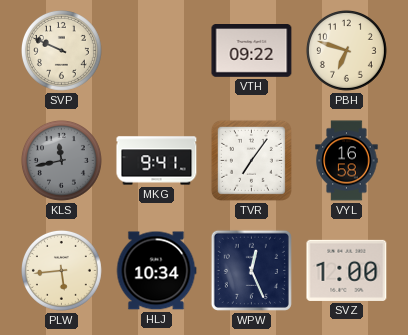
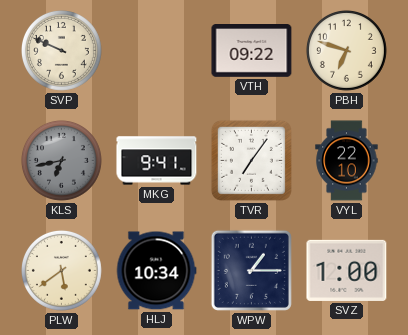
KLS: 11:43 -> 6:43 (61, 160)
VYL: 16:58 -> 22:10 (347, 161)
PLW: 5:44 -> 5:39 (61, 270)
WPW: 12:26 -> 1:15 (251, 270)
